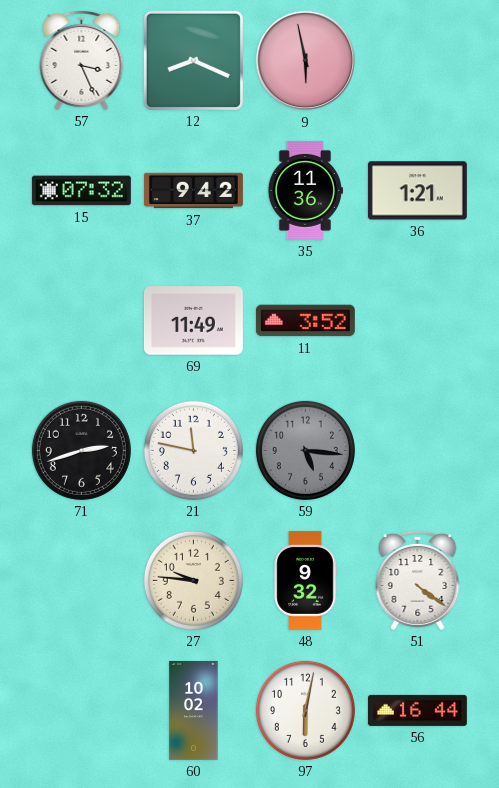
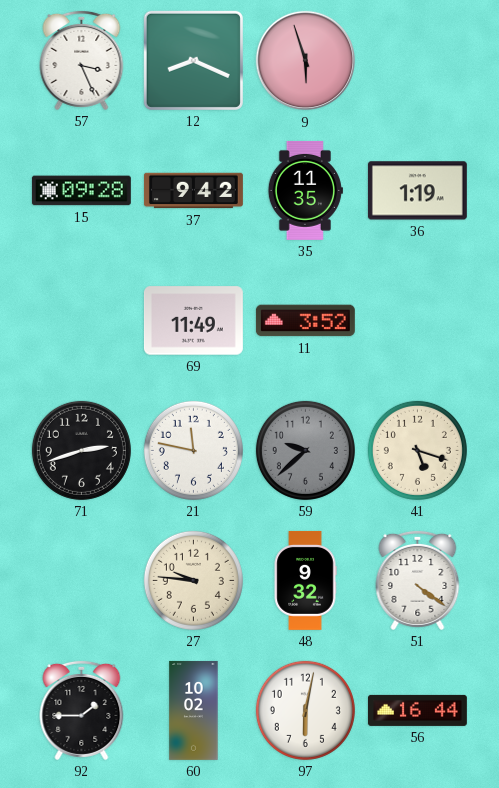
9: 5:58 -> 5:57 (306, 61)
15: 07:32 -> 09:28 (81, 191)
35: 11:36 -> 11:35 (305, 190)
36: 1:21 -> 1:19 (417, 191)
59: 5:16 -> 9:38 (305, 450)
41: none -> 5:18 (417, 450)
92: none -> 1:45 (82, 710)
